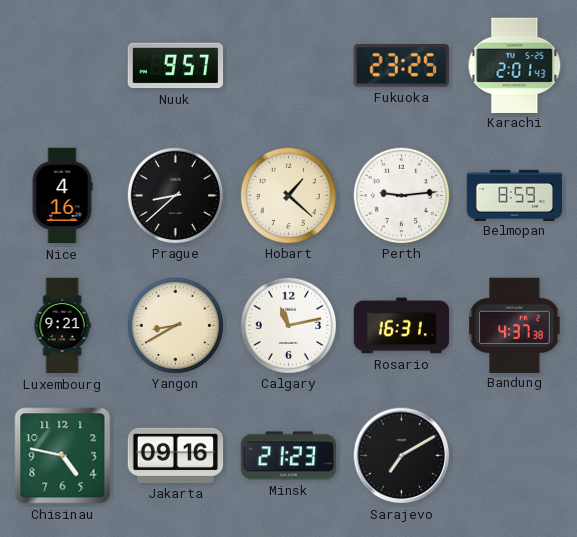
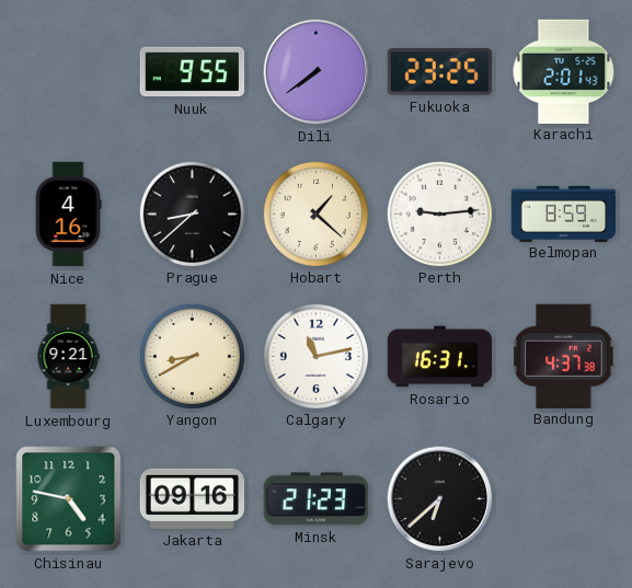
Nuuk: 9:57 -> 9:55 (193, 72)
Dili: none -> 7:39 (317, 72)
Sarajevo: 7:10 -> 6:38 (440, 499)
